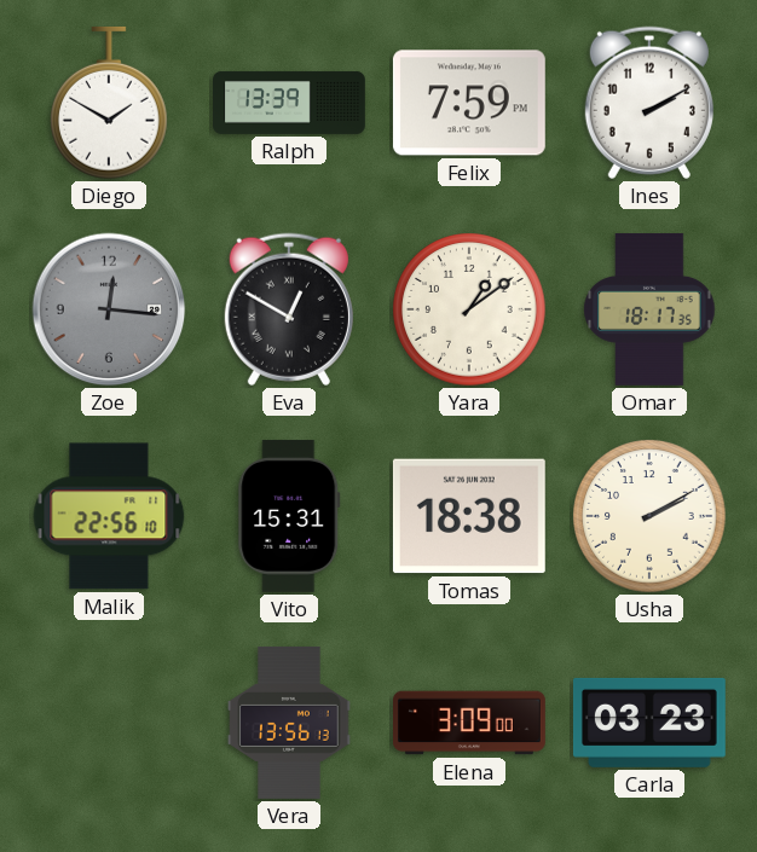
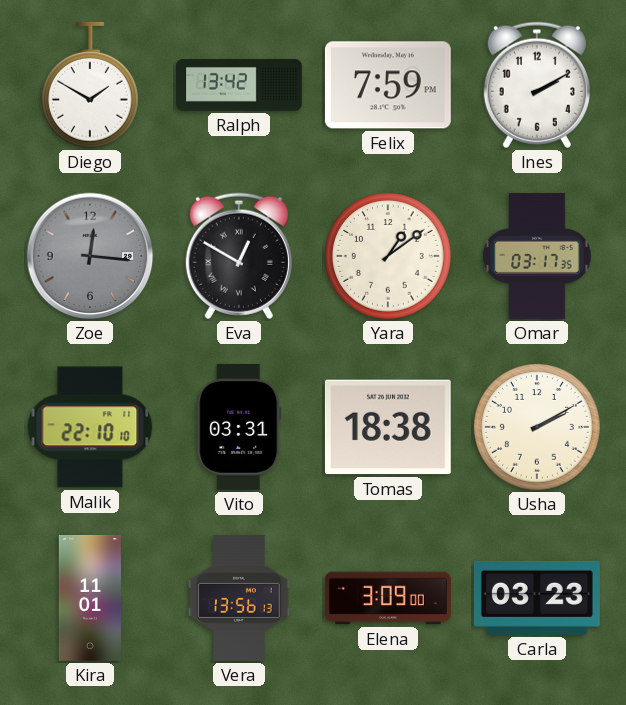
Ralph: 13:39 -> 13:42 (240, 85)
Omar: 18:17 -> 03:17 (537, 256)
Malik: 22:56 -> 22:10 (90, 427)
Vito: 15:31 -> 03:31 (239, 427)
Kira: none -> 11:01 (90, 599)
